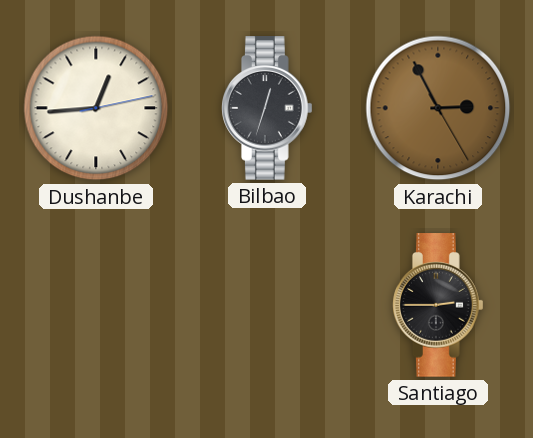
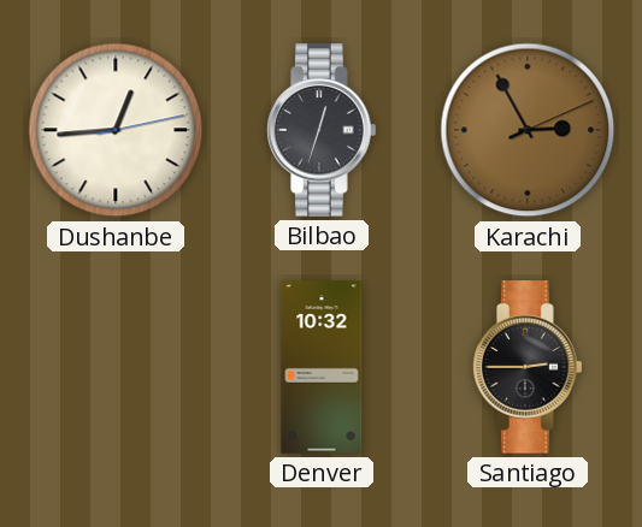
Karachi: 2:55:25 -> 2:55:11 (528, 130)
Denver: none -> 10:32 (322, 367)
